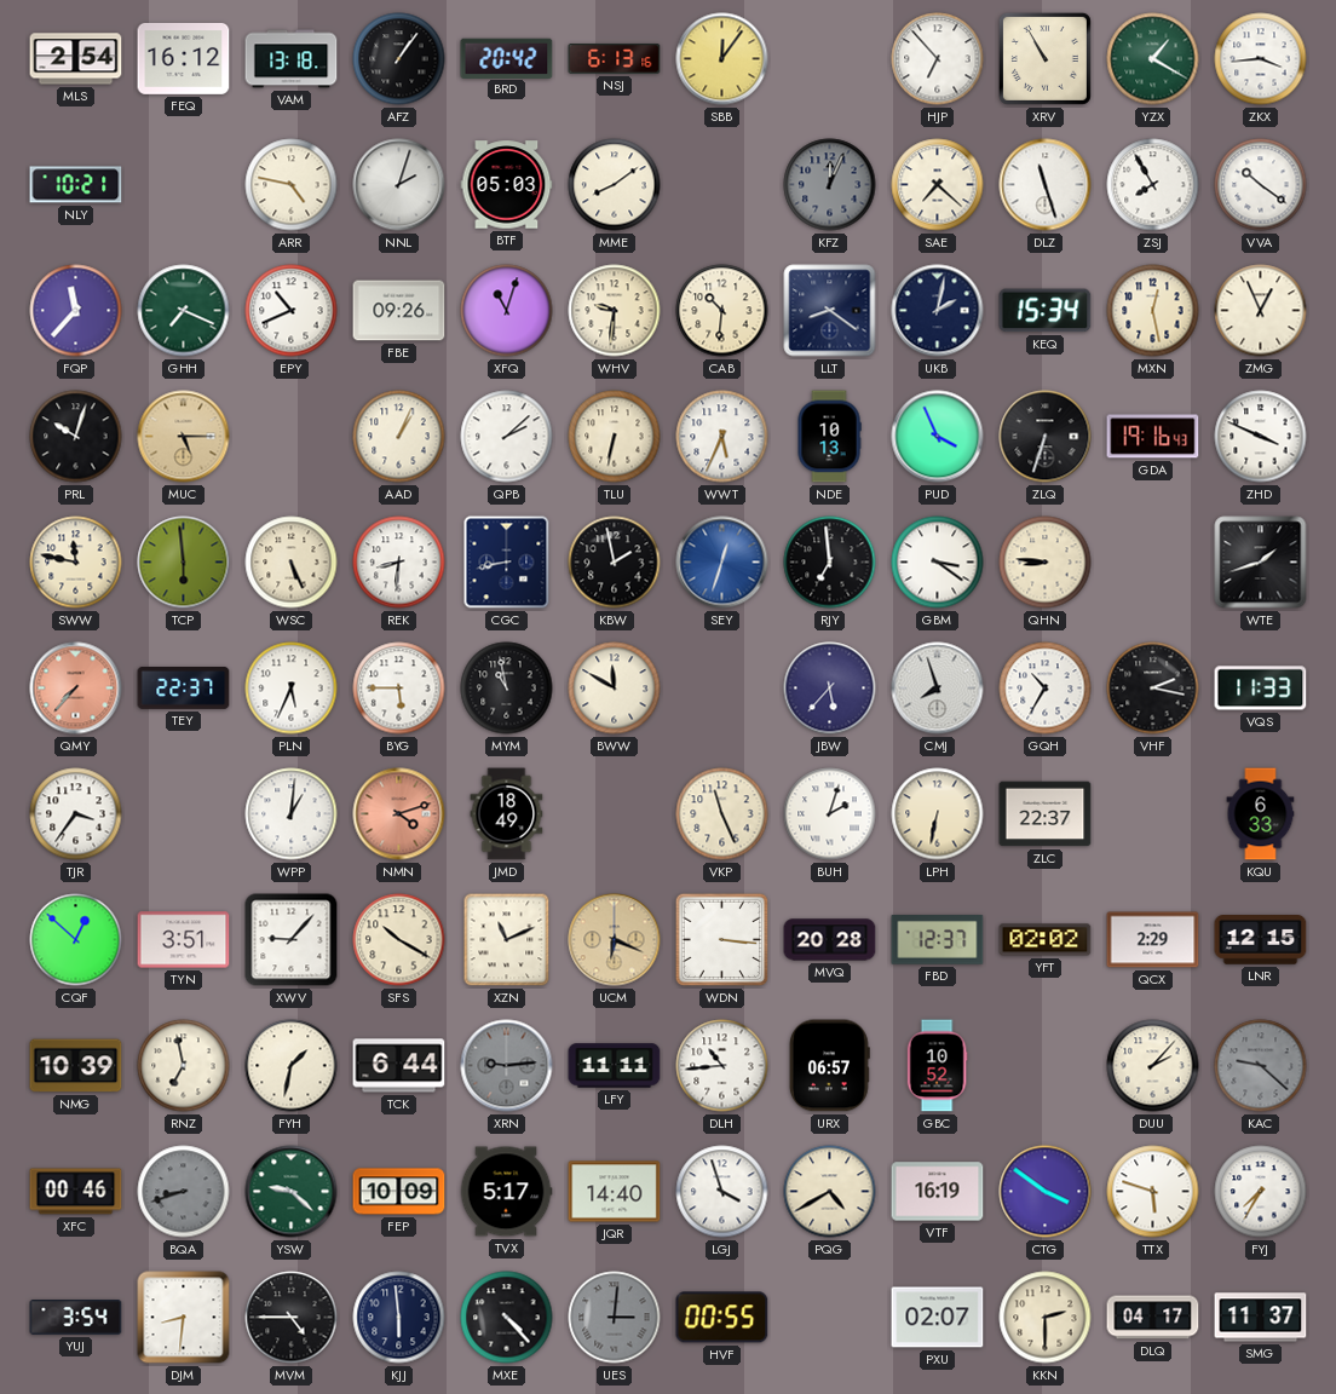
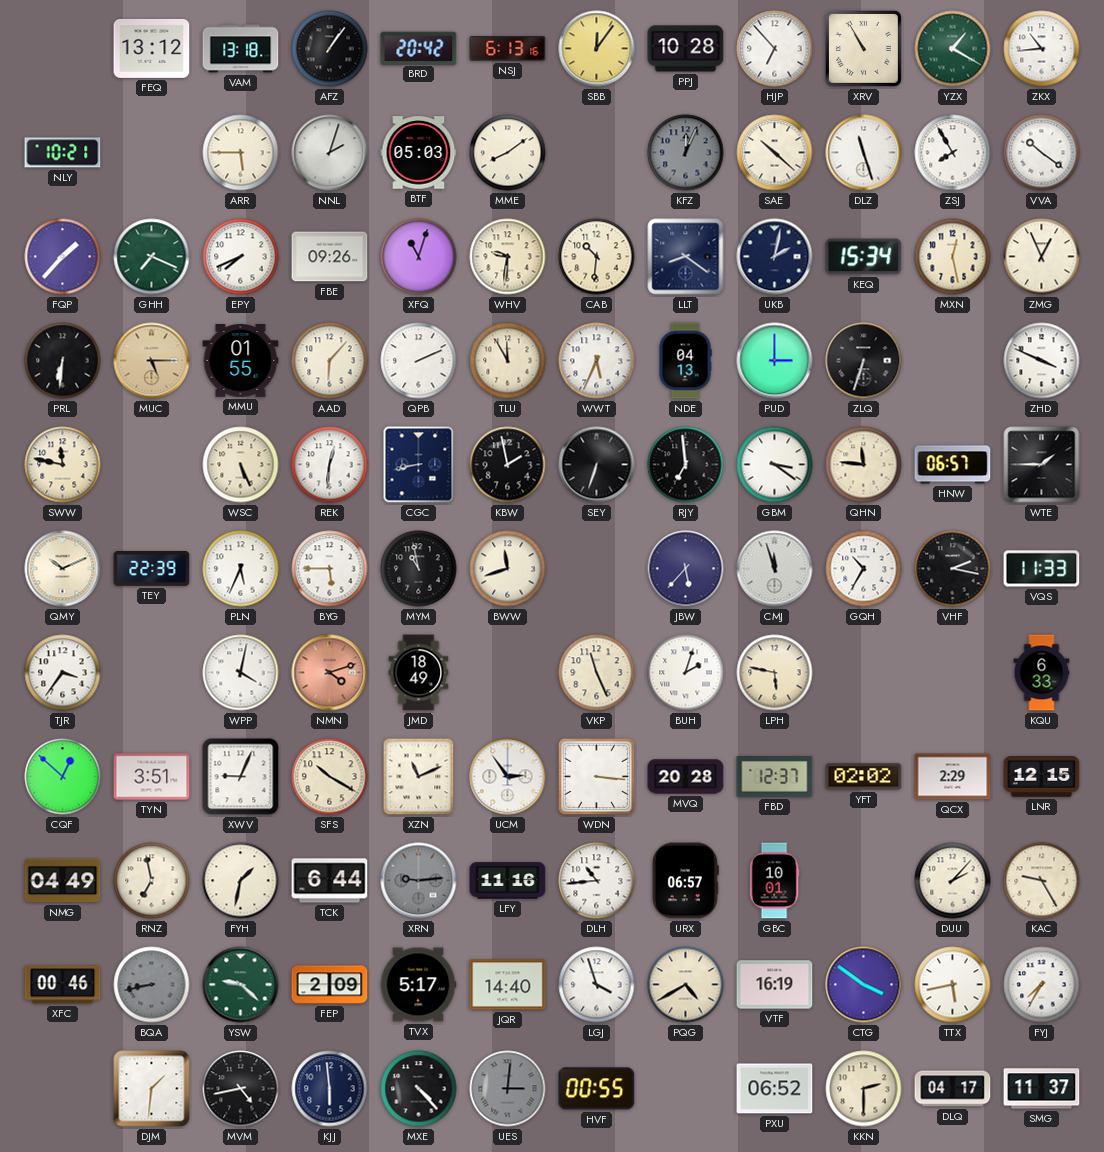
MLS: 2:54 -> none (76, 59)
FEQ: 16:12 -> 13:12 (152, 49)
PPJ: none -> 10:28 (686, 49)
ZKX: 3:44 -> 10:44 (1042, 49)
ARR: 4:47 -> 5:45 (241, 153)
SAE: 7:22 -> 10:22 (775, 153)
FQP: 11:37 -> 1:37 (63, 257)
EPY: 10:41 -> 7:41 (241, 257)
PRL: 10:03 -> 6:31 (63, 361)
MMU: none -> 01:55 (241, 361)
AAD: 1:04 -> 6:07 (330, 361)
QPB: 2:08 -> 2:11 (419, 361)
TLU: 6:32 -> 11:55 (508, 361)
NDE: 10:13 -> 04:13 (685, 361)
PUD: 3:56 -> 3:00 (775, 361)
GDA: 19:16 -> none (1153, 437)
TCP: 5:59 -> none (184, 563)
REK: 8:31 -> 12:31 (330, 465)
SEY: 12:33 -> 6:33 (597, 465)
SEY dial: blue -> black (597, 465)
QHN: 8:46 -> 11:46 (864, 465)
HNW: none -> 06:57 (953, 465)
WTE: 1:42 -> 1:45 (1042, 465)
QMY: 7:37 -> 10:11 (63, 569)
QMY dial: salmon -> cream (63, 569)
TEY: 22:37 -> 22:39 (152, 569)
BWW: 11:50 -> 11:42 (508, 569)
CMJ: 7:57 -> 11:57 (775, 569)
WPP: 1:01 -> 4:02 (241, 673)
LPH: 6:32 -> 5:47 (775, 673)
ZLC: 22:37 -> none (1046, 814)
XWV: 9:07 -> 9:04 (241, 777)
UCM: 6:19 -> 2:54 (508, 777)
UCM dial: champagne -> white (508, 777)
NMG: 10:39 -> 04:49 (63, 881)
LFY: 11:11 -> 11:16 (508, 881)
GBC: 10:52 -> 10:01 (774, 881)
KAC: 9:22 -> 9:25 (1042, 881)
KAC dial: grey -> cream (1042, 881)
BQA: 8:42 -> 8:43 (152, 985)
FEP: 10:09 -> 2:09 (330, 985)
TTX: 5:48 -> 5:43 (953, 985)
YUJ: 3:54 -> none (76, 1318)
DJM: 8:31 -> 1:31 (152, 1089)
MVM: 4:45 -> 4:43 (241, 1089)
PXU: 02:07 -> 06:52 (775, 1089)
